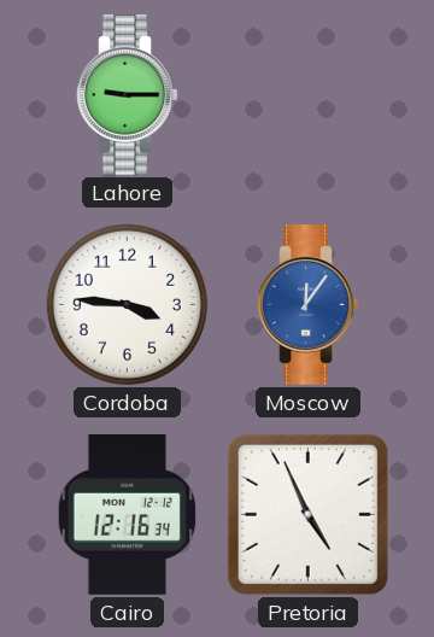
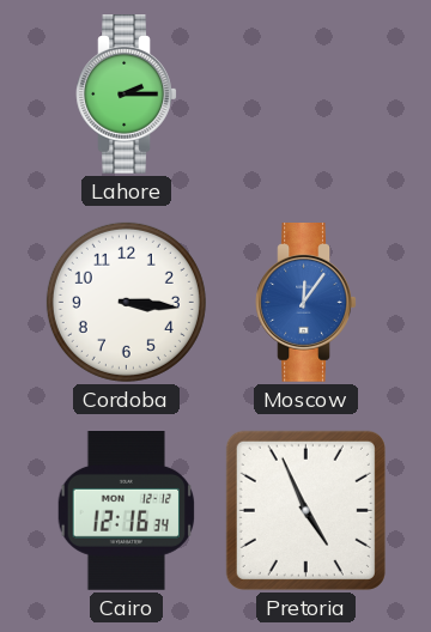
Lahore: 9:15 -> 2:15 (127, 95)
Cordoba: 3:46 -> 3:16 (126, 302)
